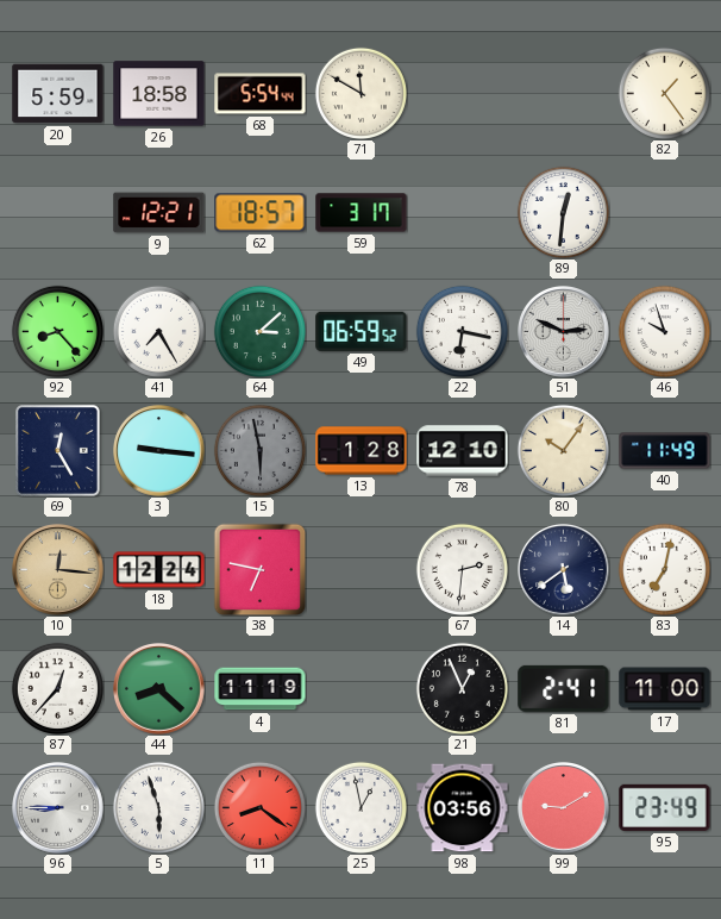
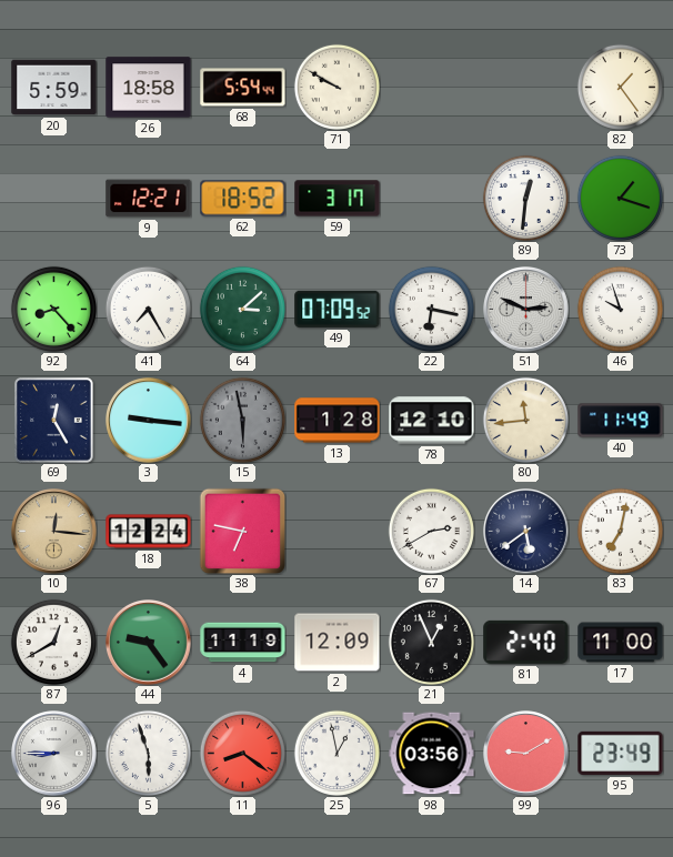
71: 11:50 -> 9:50 (336, 87)
62: 18:57 -> 18:52 (243, 199)
73: none -> 1:18 (620, 198)
49: 06:59 -> 07:09 (338, 309)
80: 10:06 -> 11:44 (525, 420)
67: 2:31 -> 2:40 (431, 531)
87: 12:37 -> 12:40 (53, 642)
44: 8:22 -> 9:24 (149, 643)
2: none -> 12:09 (338, 643)
81: 2:41 -> 2:40 (526, 642)
